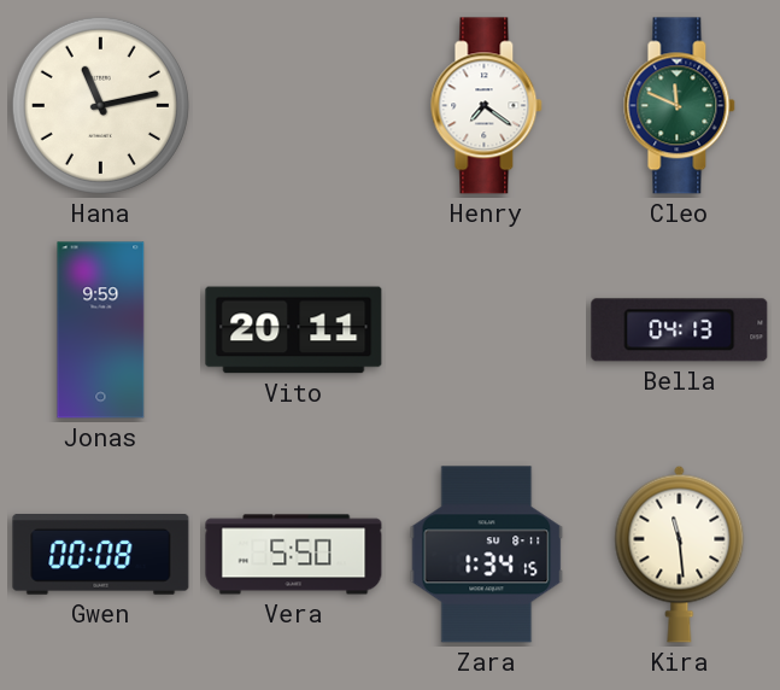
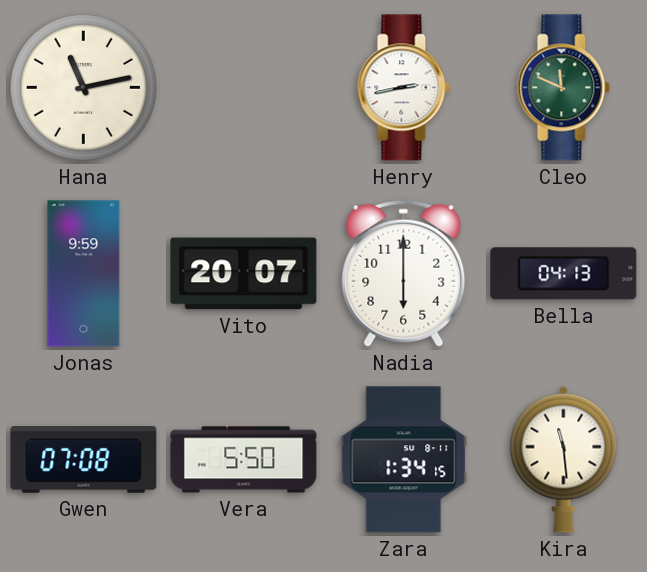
Henry: 7:21 -> 2:43 (404, 88)
Vito: 20:11 -> 20:07 (244, 274)
Nadia: none -> 6:00 (404, 273)
Gwen: 00:08 -> 07:08 (84, 460)
